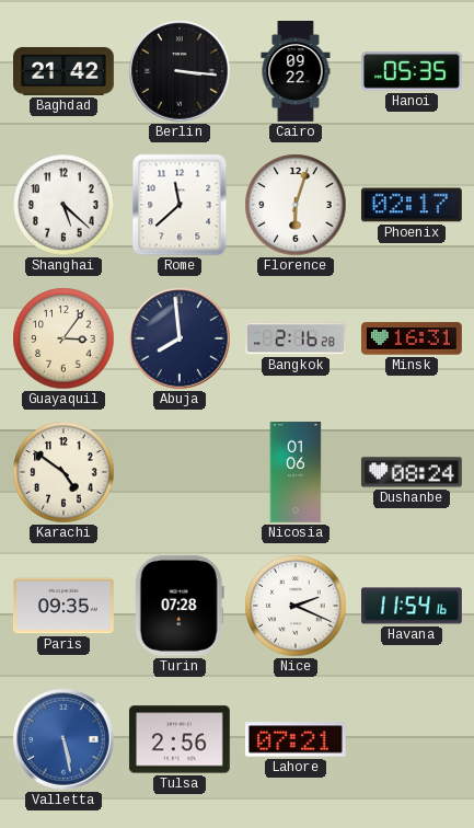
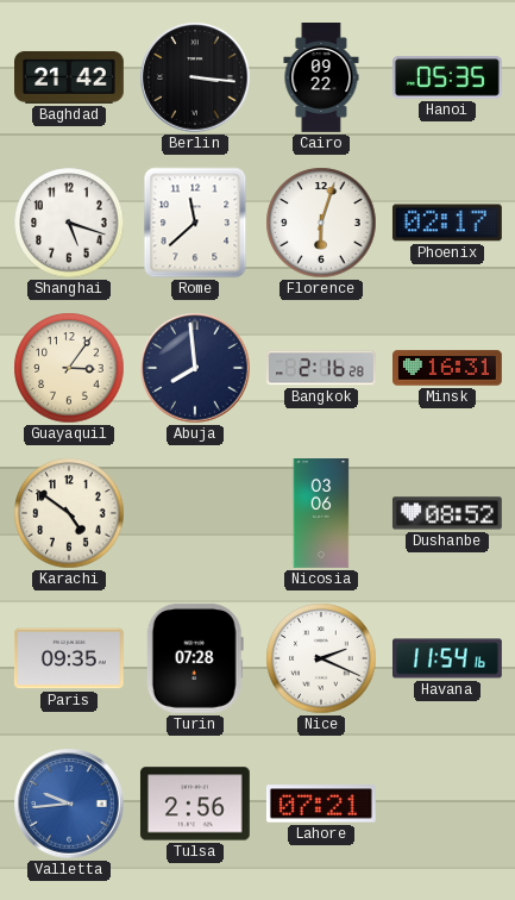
Shanghai: 5:22 -> 5:18 (69, 223)
Nicosia: 01:06 -> 03:06 (321, 514)
Dushanbe: 08:24 -> 08:52 (447, 513)
Valletta: 5:28 -> 9:44 (69, 804)
